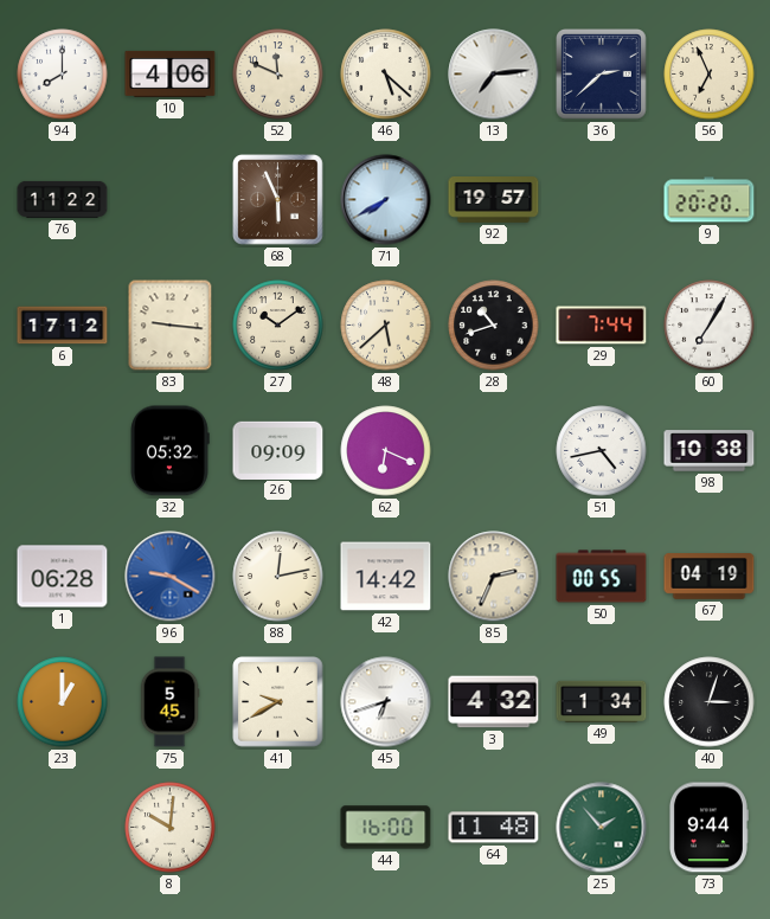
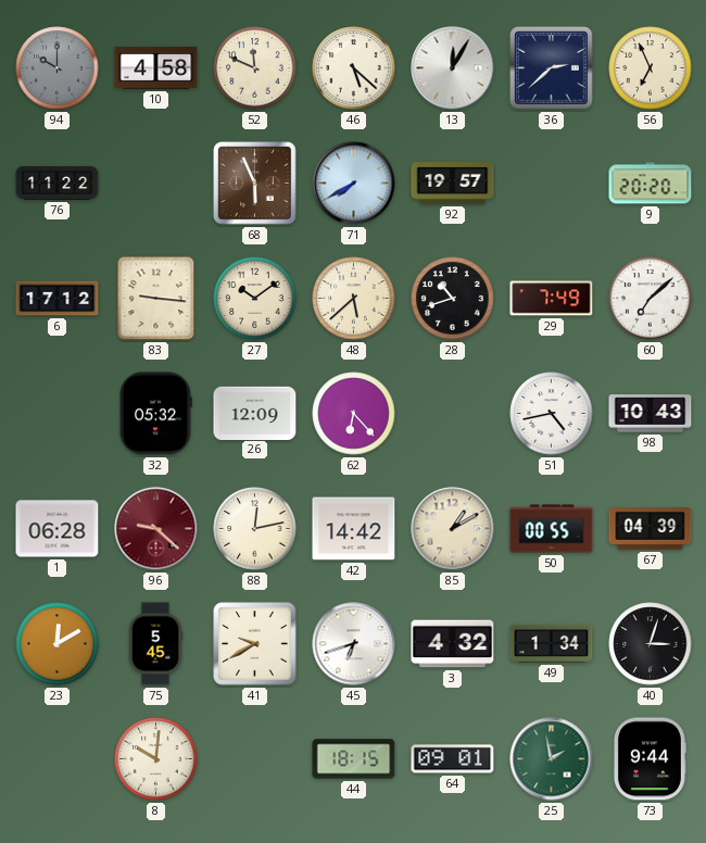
94: 8:00 -> 10:00 (58, 68)
94 dial: white -> grey (58, 68)
10: 4:06 -> 4:58 (156, 67)
13: 7:14 -> 12:05 (453, 68)
29: 7:44 -> 7:49 (552, 299)
60: 7:05 -> 7:08 (651, 299)
26: 09:09 -> 12:09 (255, 413)
62: 6:19 -> 6:23 (354, 414)
98: 10:38 -> 10:43 (651, 414)
96: 9:20 -> 9:22 (156, 529)
96 dial: blue -> burgundy (156, 529)
85: 2:34 -> 1:10 (453, 529)
67: 04:19 -> 04:39 (651, 529)
23: 1:00 -> 12:10 (58, 644)
44: 16:00 -> 18:15 (354, 759)
64: 11:48 -> 09:01 (453, 759)
25: 1:53 -> 1:58 (552, 759)
